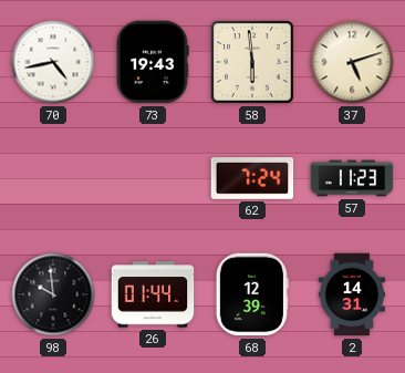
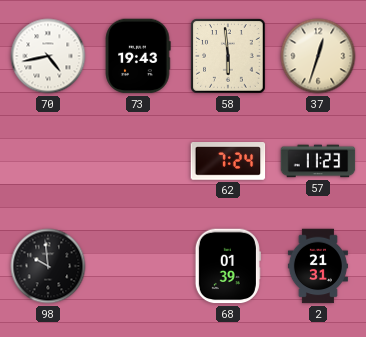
37: 5:12 -> 12:33 (318, 56)
26: 01:44 -> none (153, 294)
68: 12:39 -> 01:39 (228, 266)
2: 14:31 -> 21:31 (318, 266)
